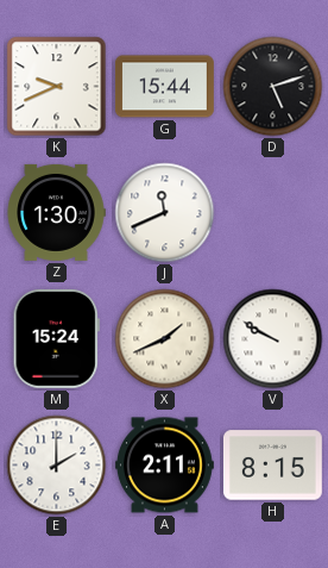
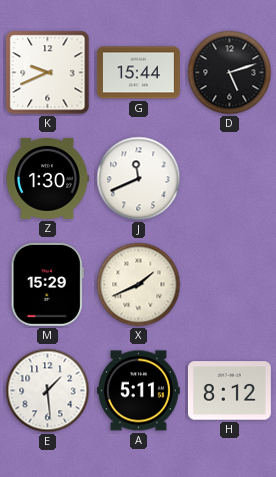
M: 15:24 -> 15:29 (47, 284)
V: 9:50 -> none (273, 339)
E: 2:00 -> 1:29 (48, 391)
A: 2:11 -> 5:11 (139, 391)
H: 8:15 -> 8:12 (229, 391)
